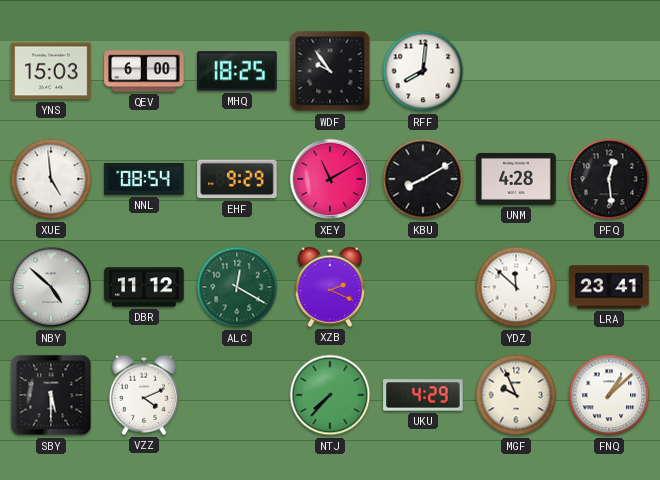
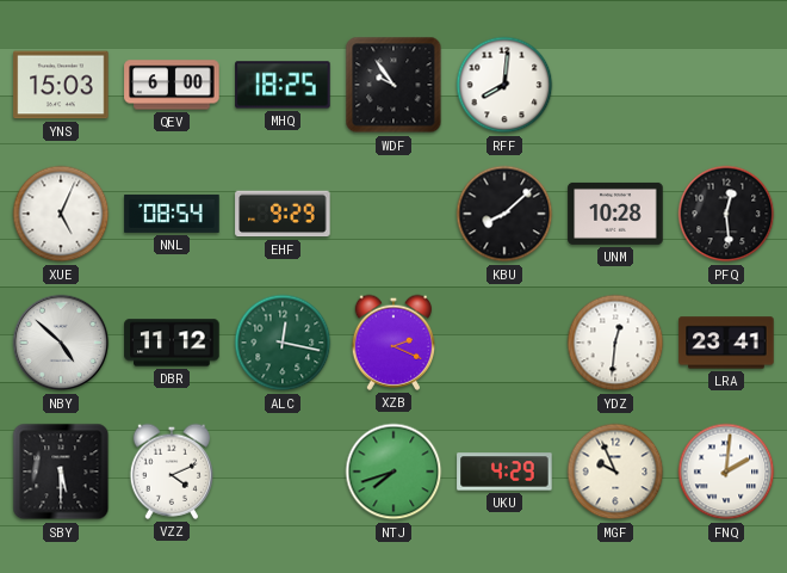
XUE: 4:59 -> 5:04 (61, 214)
XEY: 11:10 -> none (330, 179)
KBU: 8:10 -> 8:08 (504, 214)
UNM: 4:28 -> 10:28 (615, 214)
ALC: 12:20 -> 12:17 (283, 343)
YDZ: 11:52 -> 12:31 (615, 343)
NTJ: 7:37 -> 7:42 (393, 472)
FNQ: 1:08 -> 2:01 (726, 472)
